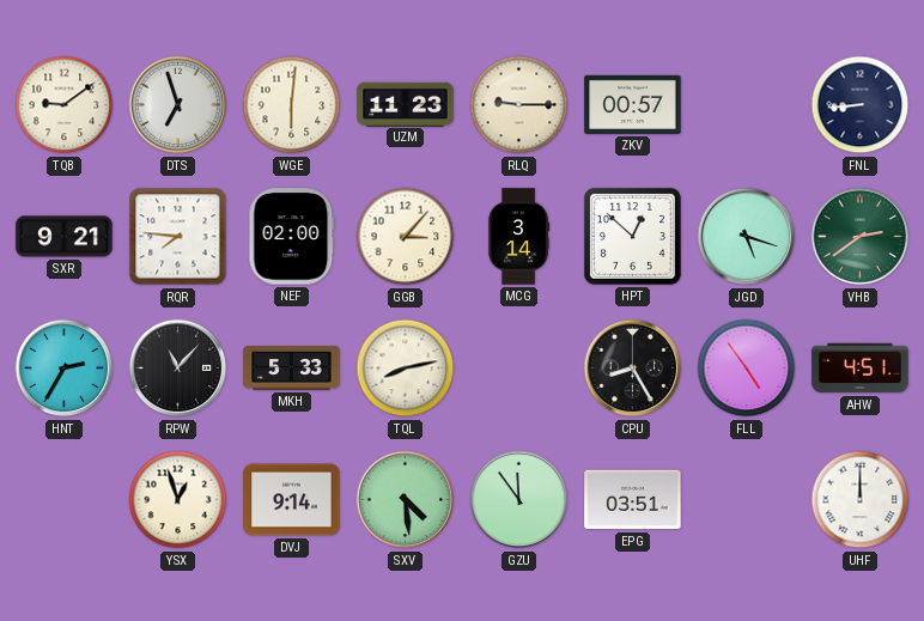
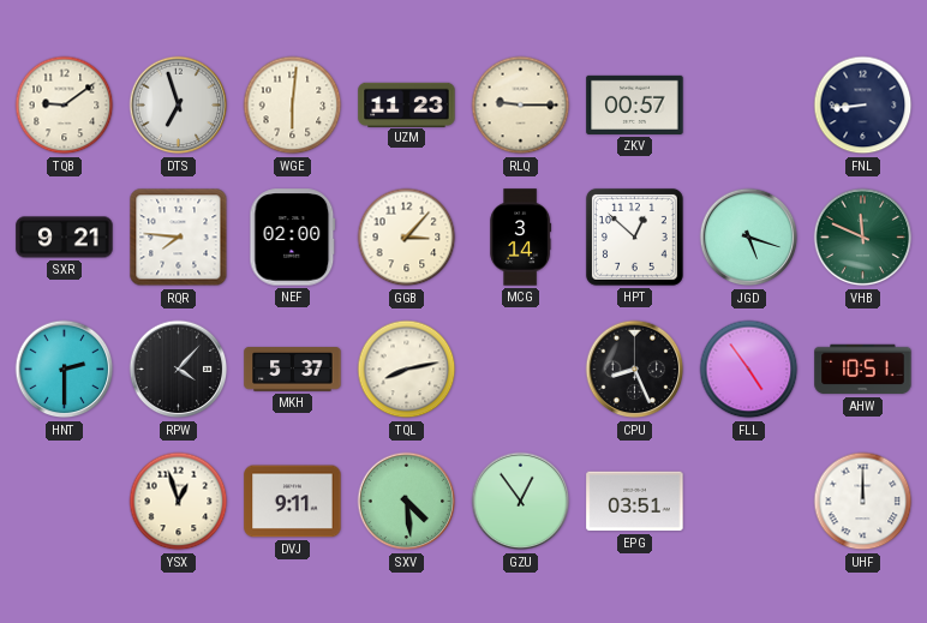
VHB: 2:39 -> 11:49 (863, 238)
HNT: 2:35 -> 2:30 (65, 370)
RPW: 11:07 -> 4:07 (179, 370)
MKH: 5:33 -> 5:37 (293, 370)
CPU: 8:25 -> 8:26 (635, 370)
AHW: 4:51 -> 10:51 (863, 370)
DVJ: 9:14 -> 9:11 (293, 502)
GZU: 11:54 -> 12:54 (521, 502)
